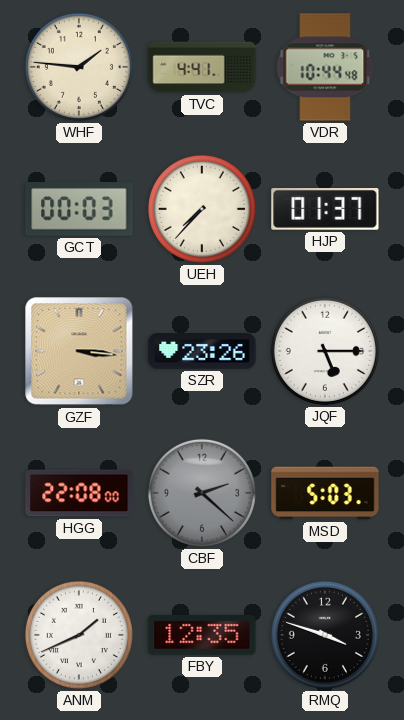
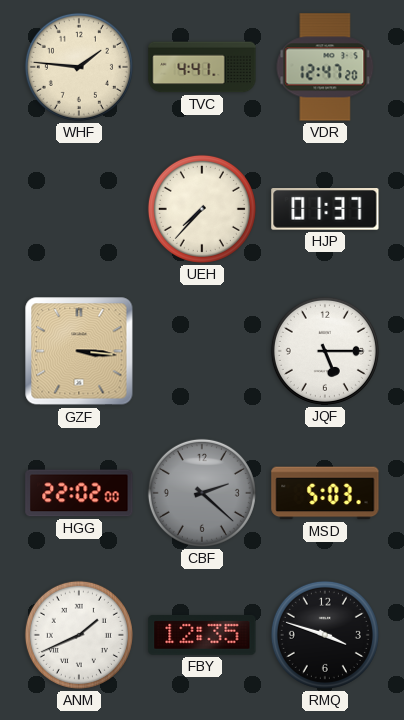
VDR: 10:44 -> 12:47 (325, 67)
GCT: 00:03 -> none (79, 210)
SZR: 23:26 -> none (202, 351)
HGG: 22:08 -> 22:02 (79, 493)
